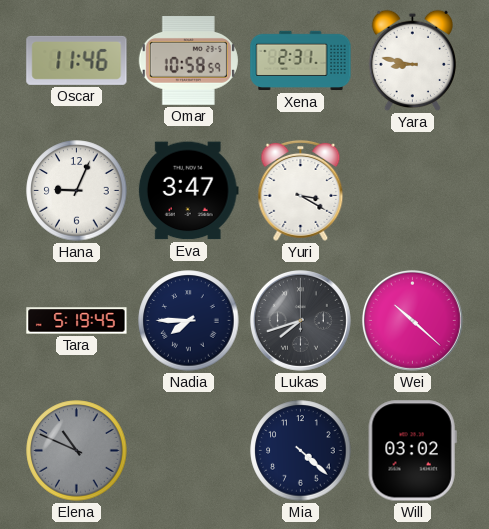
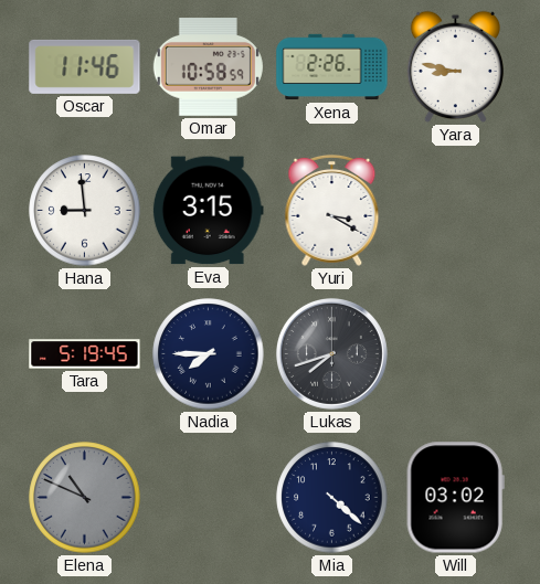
Xena: 2:31 -> 2:26 (332, 67)
Hana: 9:04 -> 8:59 (85, 211)
Eva: 3:47 -> 3:15 (208, 211)
Wei: 10:22 -> none (412, 320)
